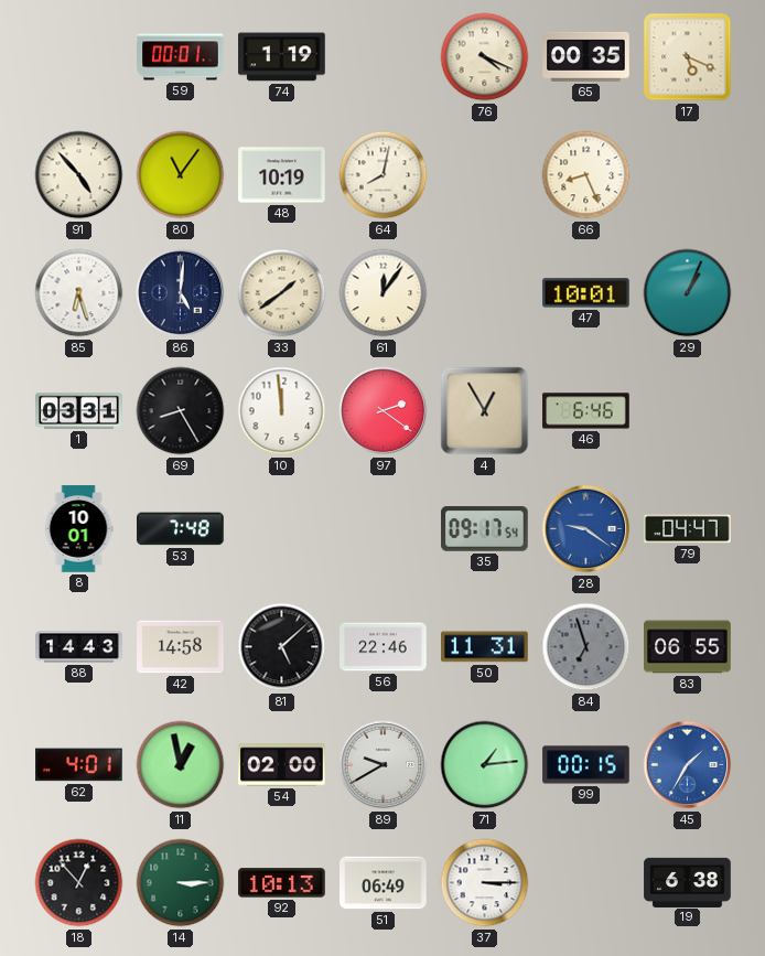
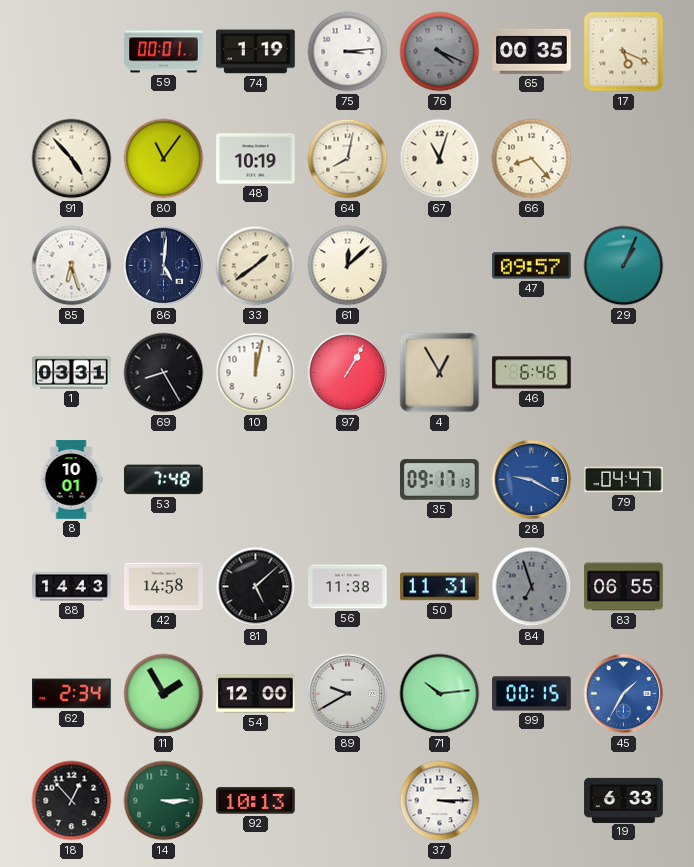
75: none -> 3:14 (348, 52)
76 dial: cream -> grey (440, 52)
67: none -> 11:03 (440, 159)
66: 8:26 -> 8:23 (532, 159)
61: 12:06 -> 12:08 (348, 266)
47: 10:01 -> 09:57 (532, 266)
10: 11:59 -> 12:02 (256, 373)
97: 2:21 -> 1:05 (348, 373)
35: 09:17:54 -> 09:17:13 (440, 480)
28: 9:21 -> 9:20 (532, 480)
56: 22:46 -> 11:38 (348, 587)
62: 4:01 -> 2:34 (72, 694)
11: 12:58 -> 1:55 (164, 694)
54: 02:00 -> 12:00 (256, 694)
71: 1:14 -> 10:14 (440, 694)
51: 06:49 -> none (384, 883)
19: 6:38 -> 6:33 (624, 800)
